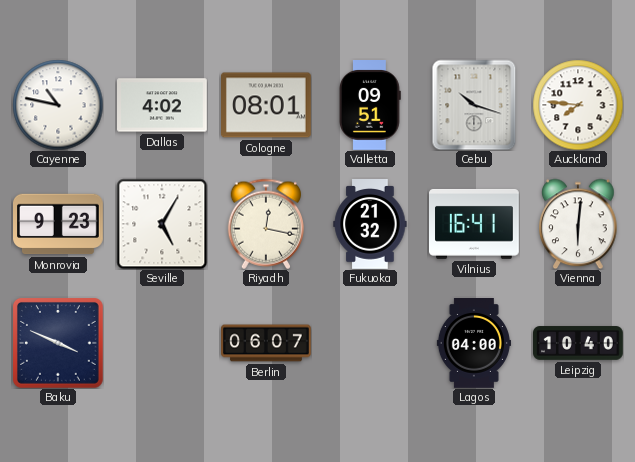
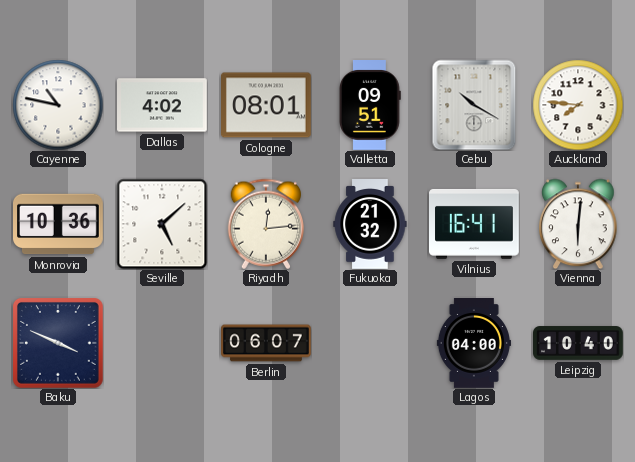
Cebu: 10:18 -> 10:20 (474, 105)
Monrovia: 9:23 -> 10:36 (59, 224)
Seville: 5:05 -> 5:08 (162, 224)
Riyadh: 12:17 -> 12:14 (266, 224)
